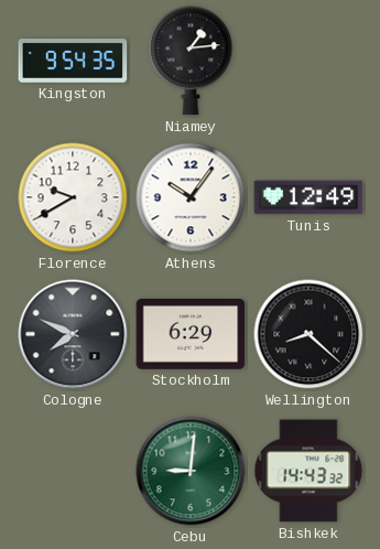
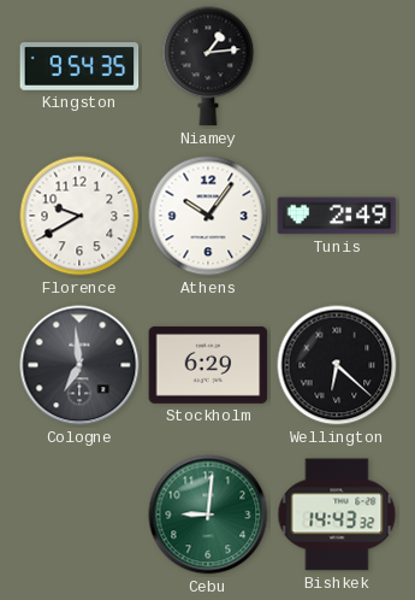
Tunis: 12:49 -> 2:49 (337, 216)
Cologne: 7:49 -> 6:59 (79, 365)
Wellington: 8:22 -> 6:22 (337, 365)
